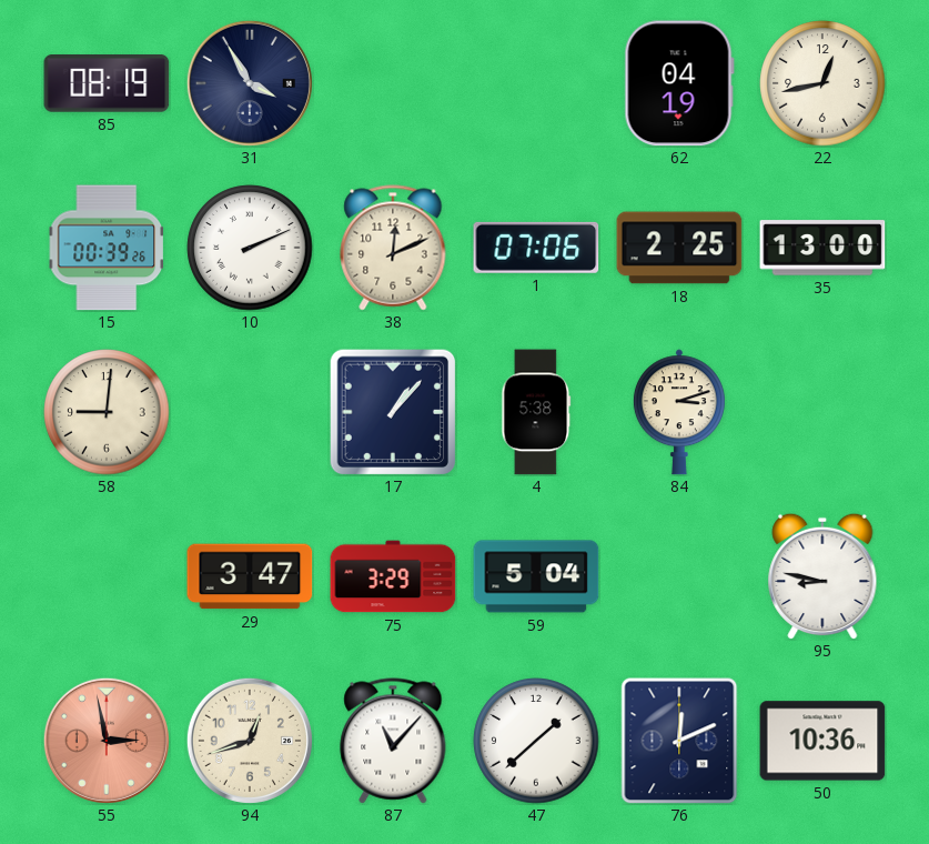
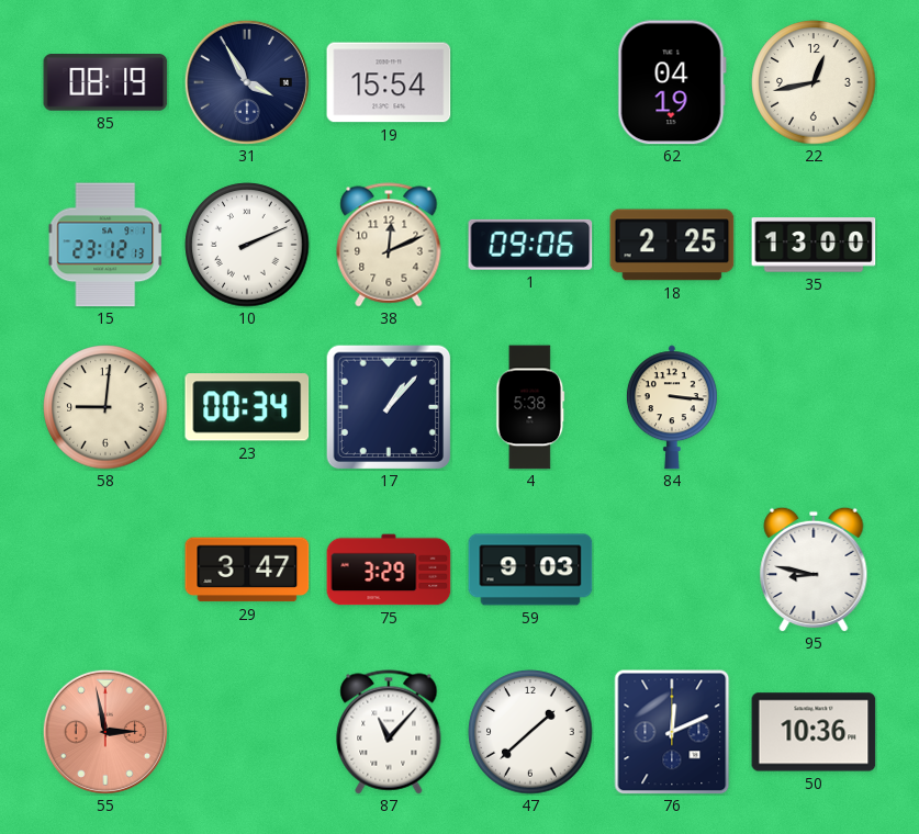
19: none -> 15:54 (389, 82)
15: 00:39 -> 23:12 (104, 245)
1: 07:06 -> 09:06 (530, 245)
23: none -> 00:34 (247, 407)
84: 3:12 -> 3:16 (672, 407)
59: 5:04 -> 9:03 (530, 570)
94: 12:42 -> none (250, 741)
